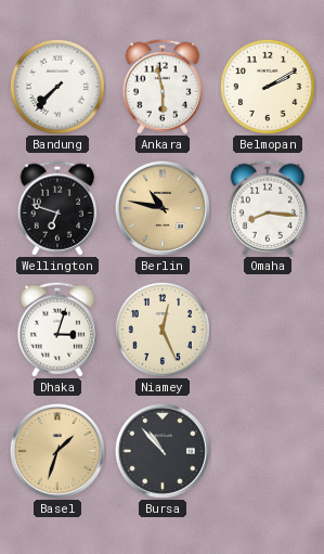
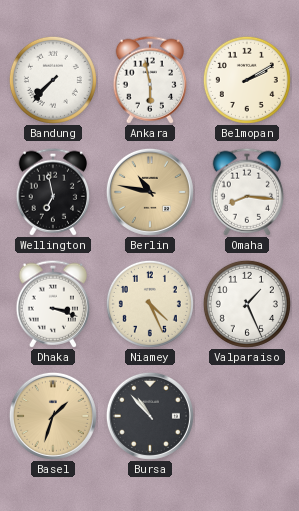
Wellington: 6:48 -> 6:58 (52, 192)
Dhaka: 3:03 -> 3:18 (52, 304)
Niamey: 12:26 -> 4:26 (150, 304)
Valparaiso: none -> 1:26 (247, 304)
